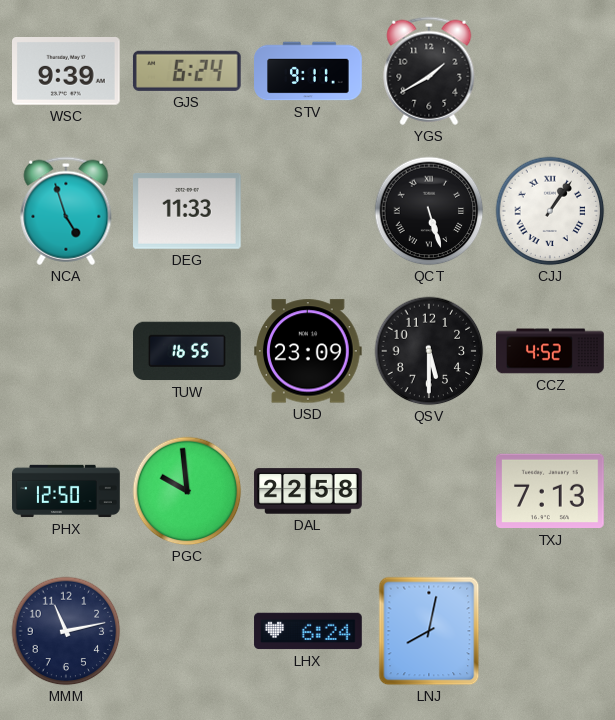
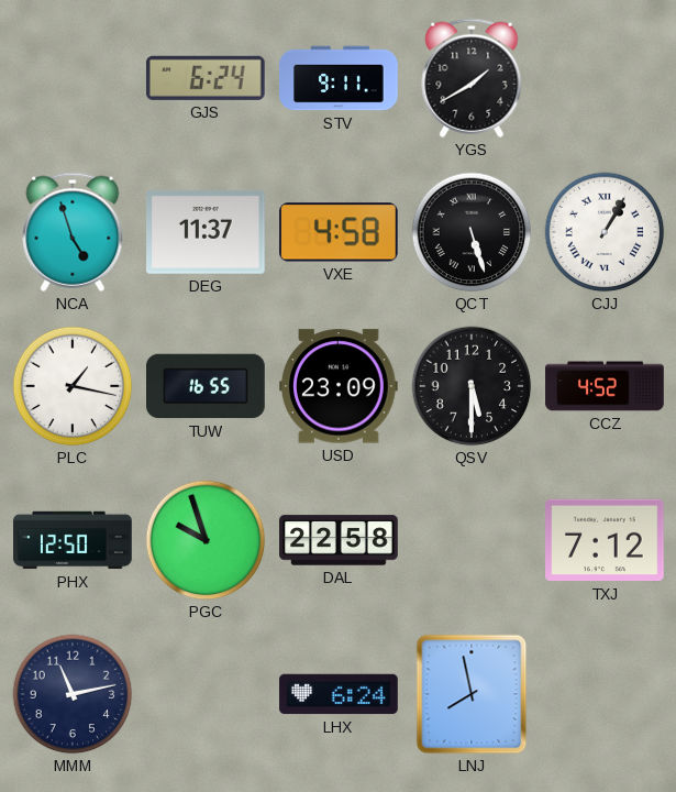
WSC: 9:39 -> none (67, 72)
DEG: 11:33 -> 11:37 (207, 232)
VXE: none -> 4:58 (340, 232)
CJJ: 1:06 -> 1:05 (605, 232)
PLC: none -> 1:17 (73, 386)
PGC: 9:59 -> 9:57 (206, 540)
TXJ: 7:13 -> 7:12 (606, 540)
LNJ: 8:02 -> 7:58 (472, 694)
